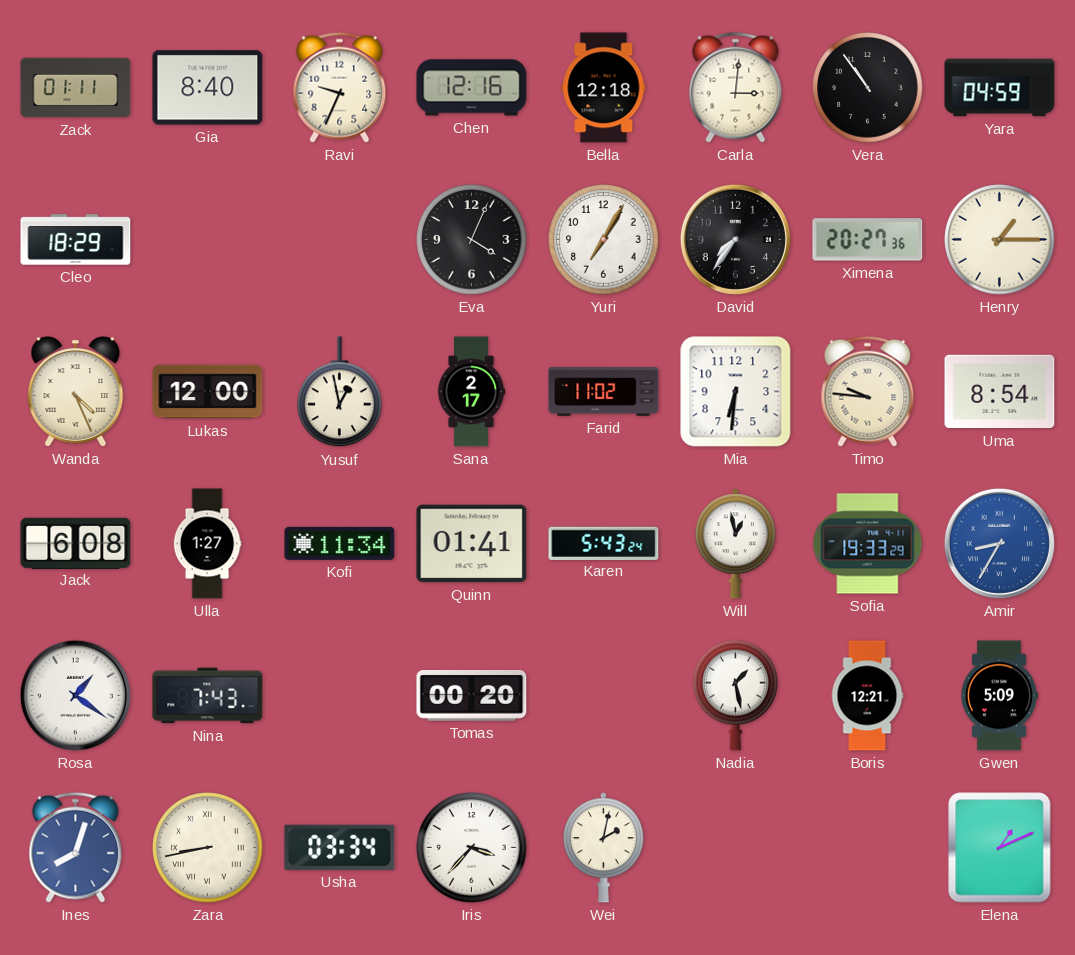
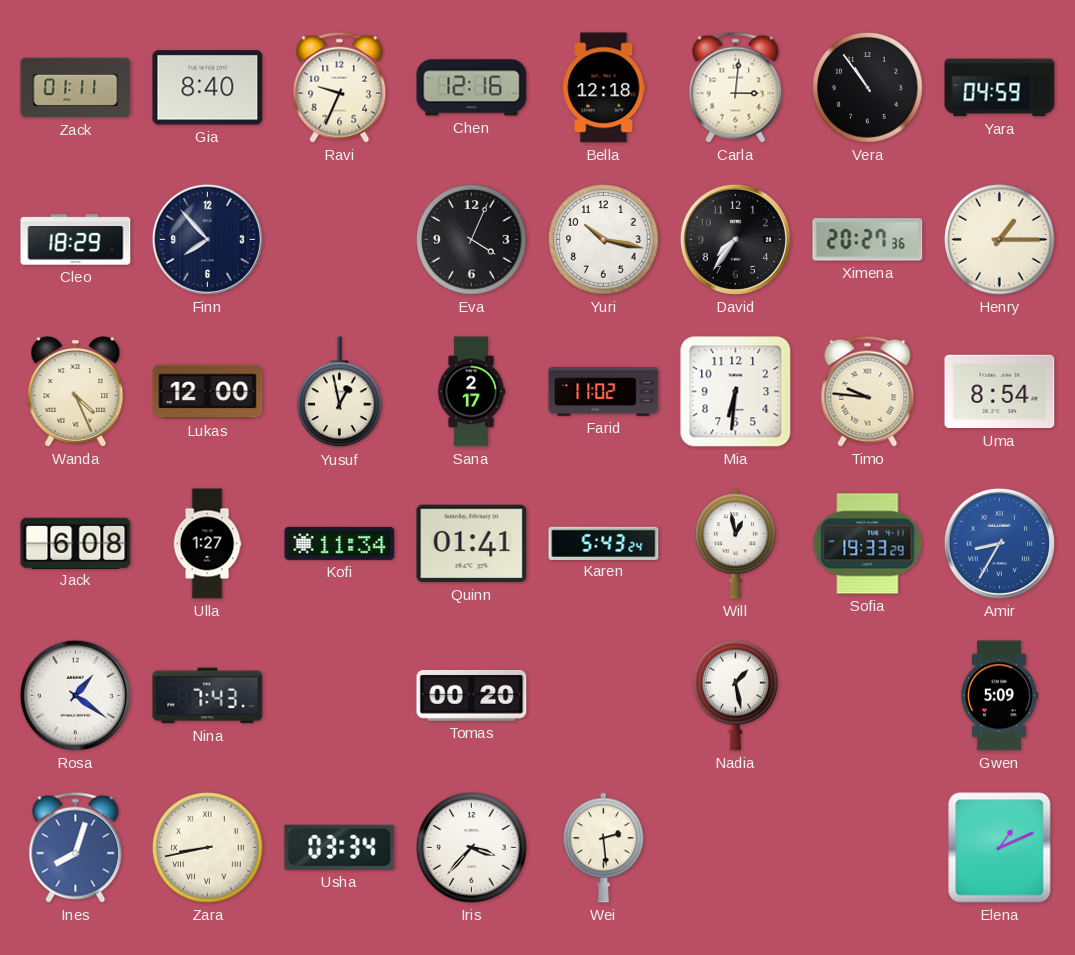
Finn: none -> 7:53 (207, 239)
Yuri: 7:05 -> 10:17 (604, 240)
Boris: 12:21 -> none (867, 696)
Wei: 2:02 -> 2:29 (603, 848)
